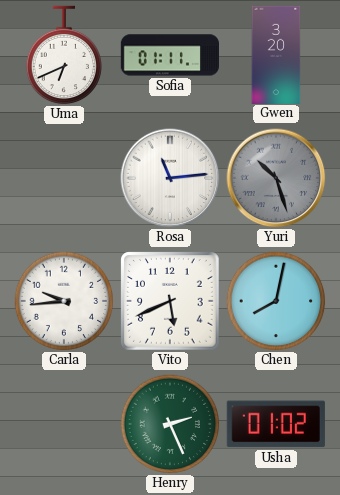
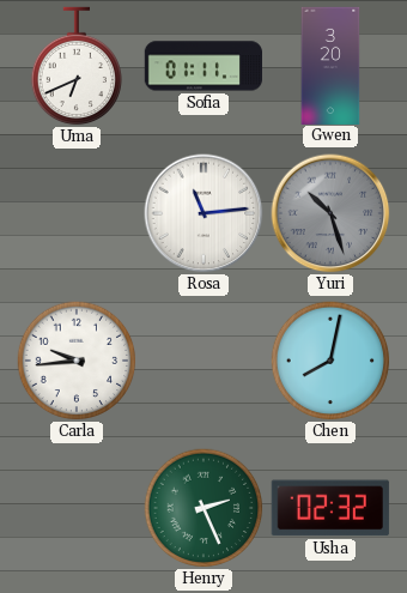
Vito: 5:41 -> none (170, 301)
Usha: 01:02 -> 02:32 (330, 508)
